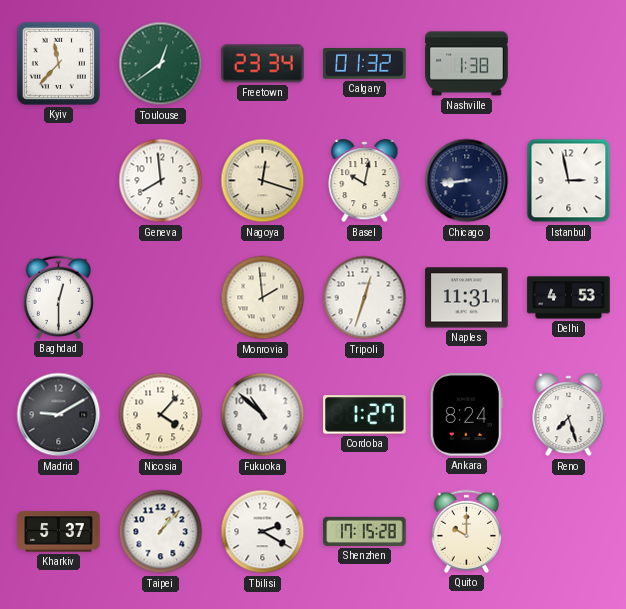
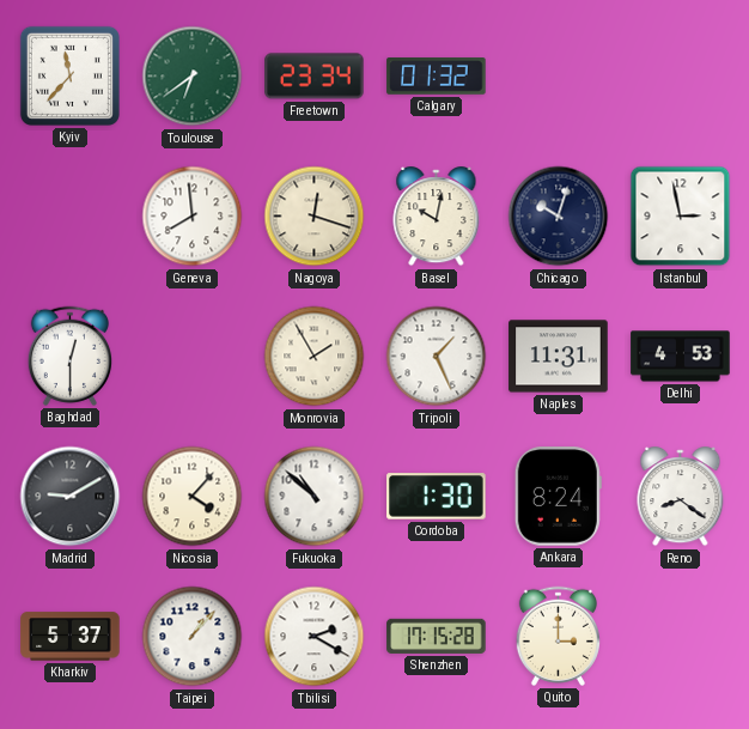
Toulouse: 12:39 -> 6:39 (193, 77)
Nashville: 1:38 -> none (467, 64)
Chicago: 8:44 -> 10:03 (559, 217)
Monrovia: 1:59 -> 1:55 (315, 357)
Tripoli: 12:33 -> 1:26 (437, 357)
Cordoba: 1:27 -> 1:30 (437, 497)
Reno: 7:27 -> 8:21 (681, 497)
Quito: 10:00 -> 3:00 (558, 636)
